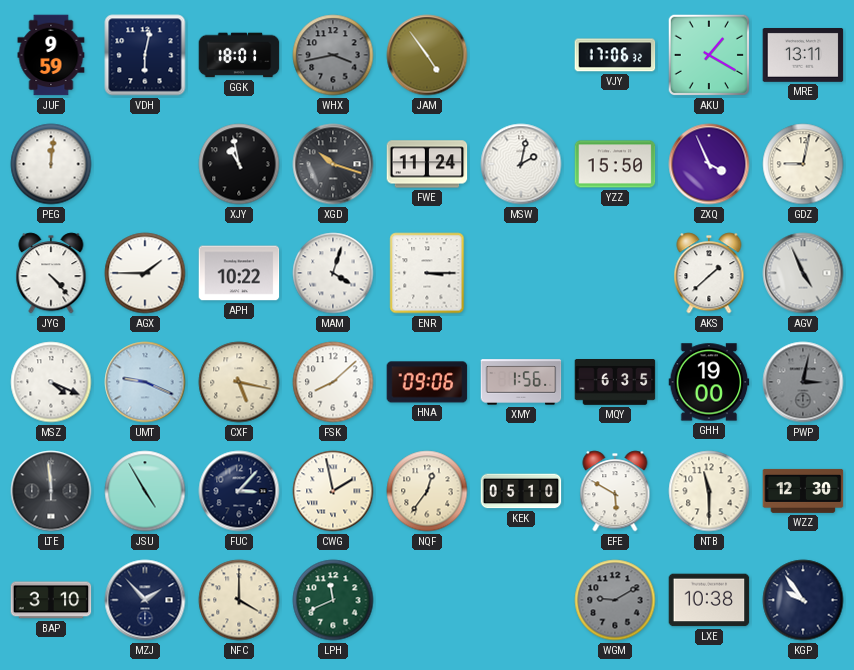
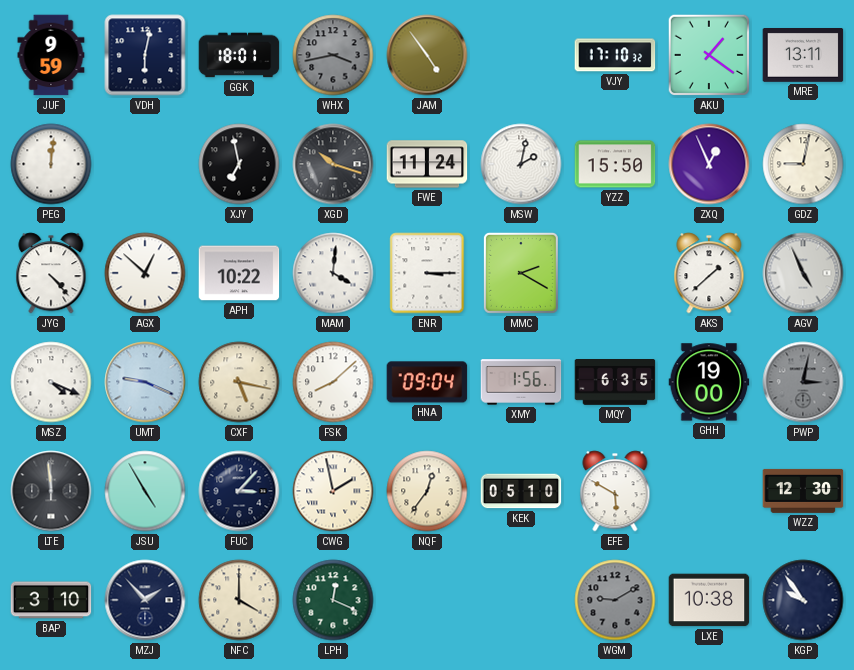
VJY: 17:06 -> 17:10 (615, 55)
AKU: 1:20 -> 1:21 (709, 55)
XJY: 10:58 -> 6:58 (239, 164)
ZXQ: 3:56 -> 12:56 (709, 164)
AGX: 1:45 -> 12:52 (145, 273)
MAM: 4:03 -> 4:01 (333, 273)
MMC: none -> 2:20 (521, 273)
HNA: 09:06 -> 09:04 (427, 382)
NTB: 11:30 -> none (709, 491)
LPH: 11:41 -> 12:19 (333, 600)
